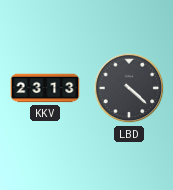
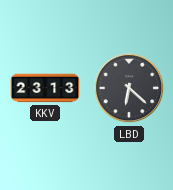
LBD: 4:22 -> 6:22 (129, 88)
